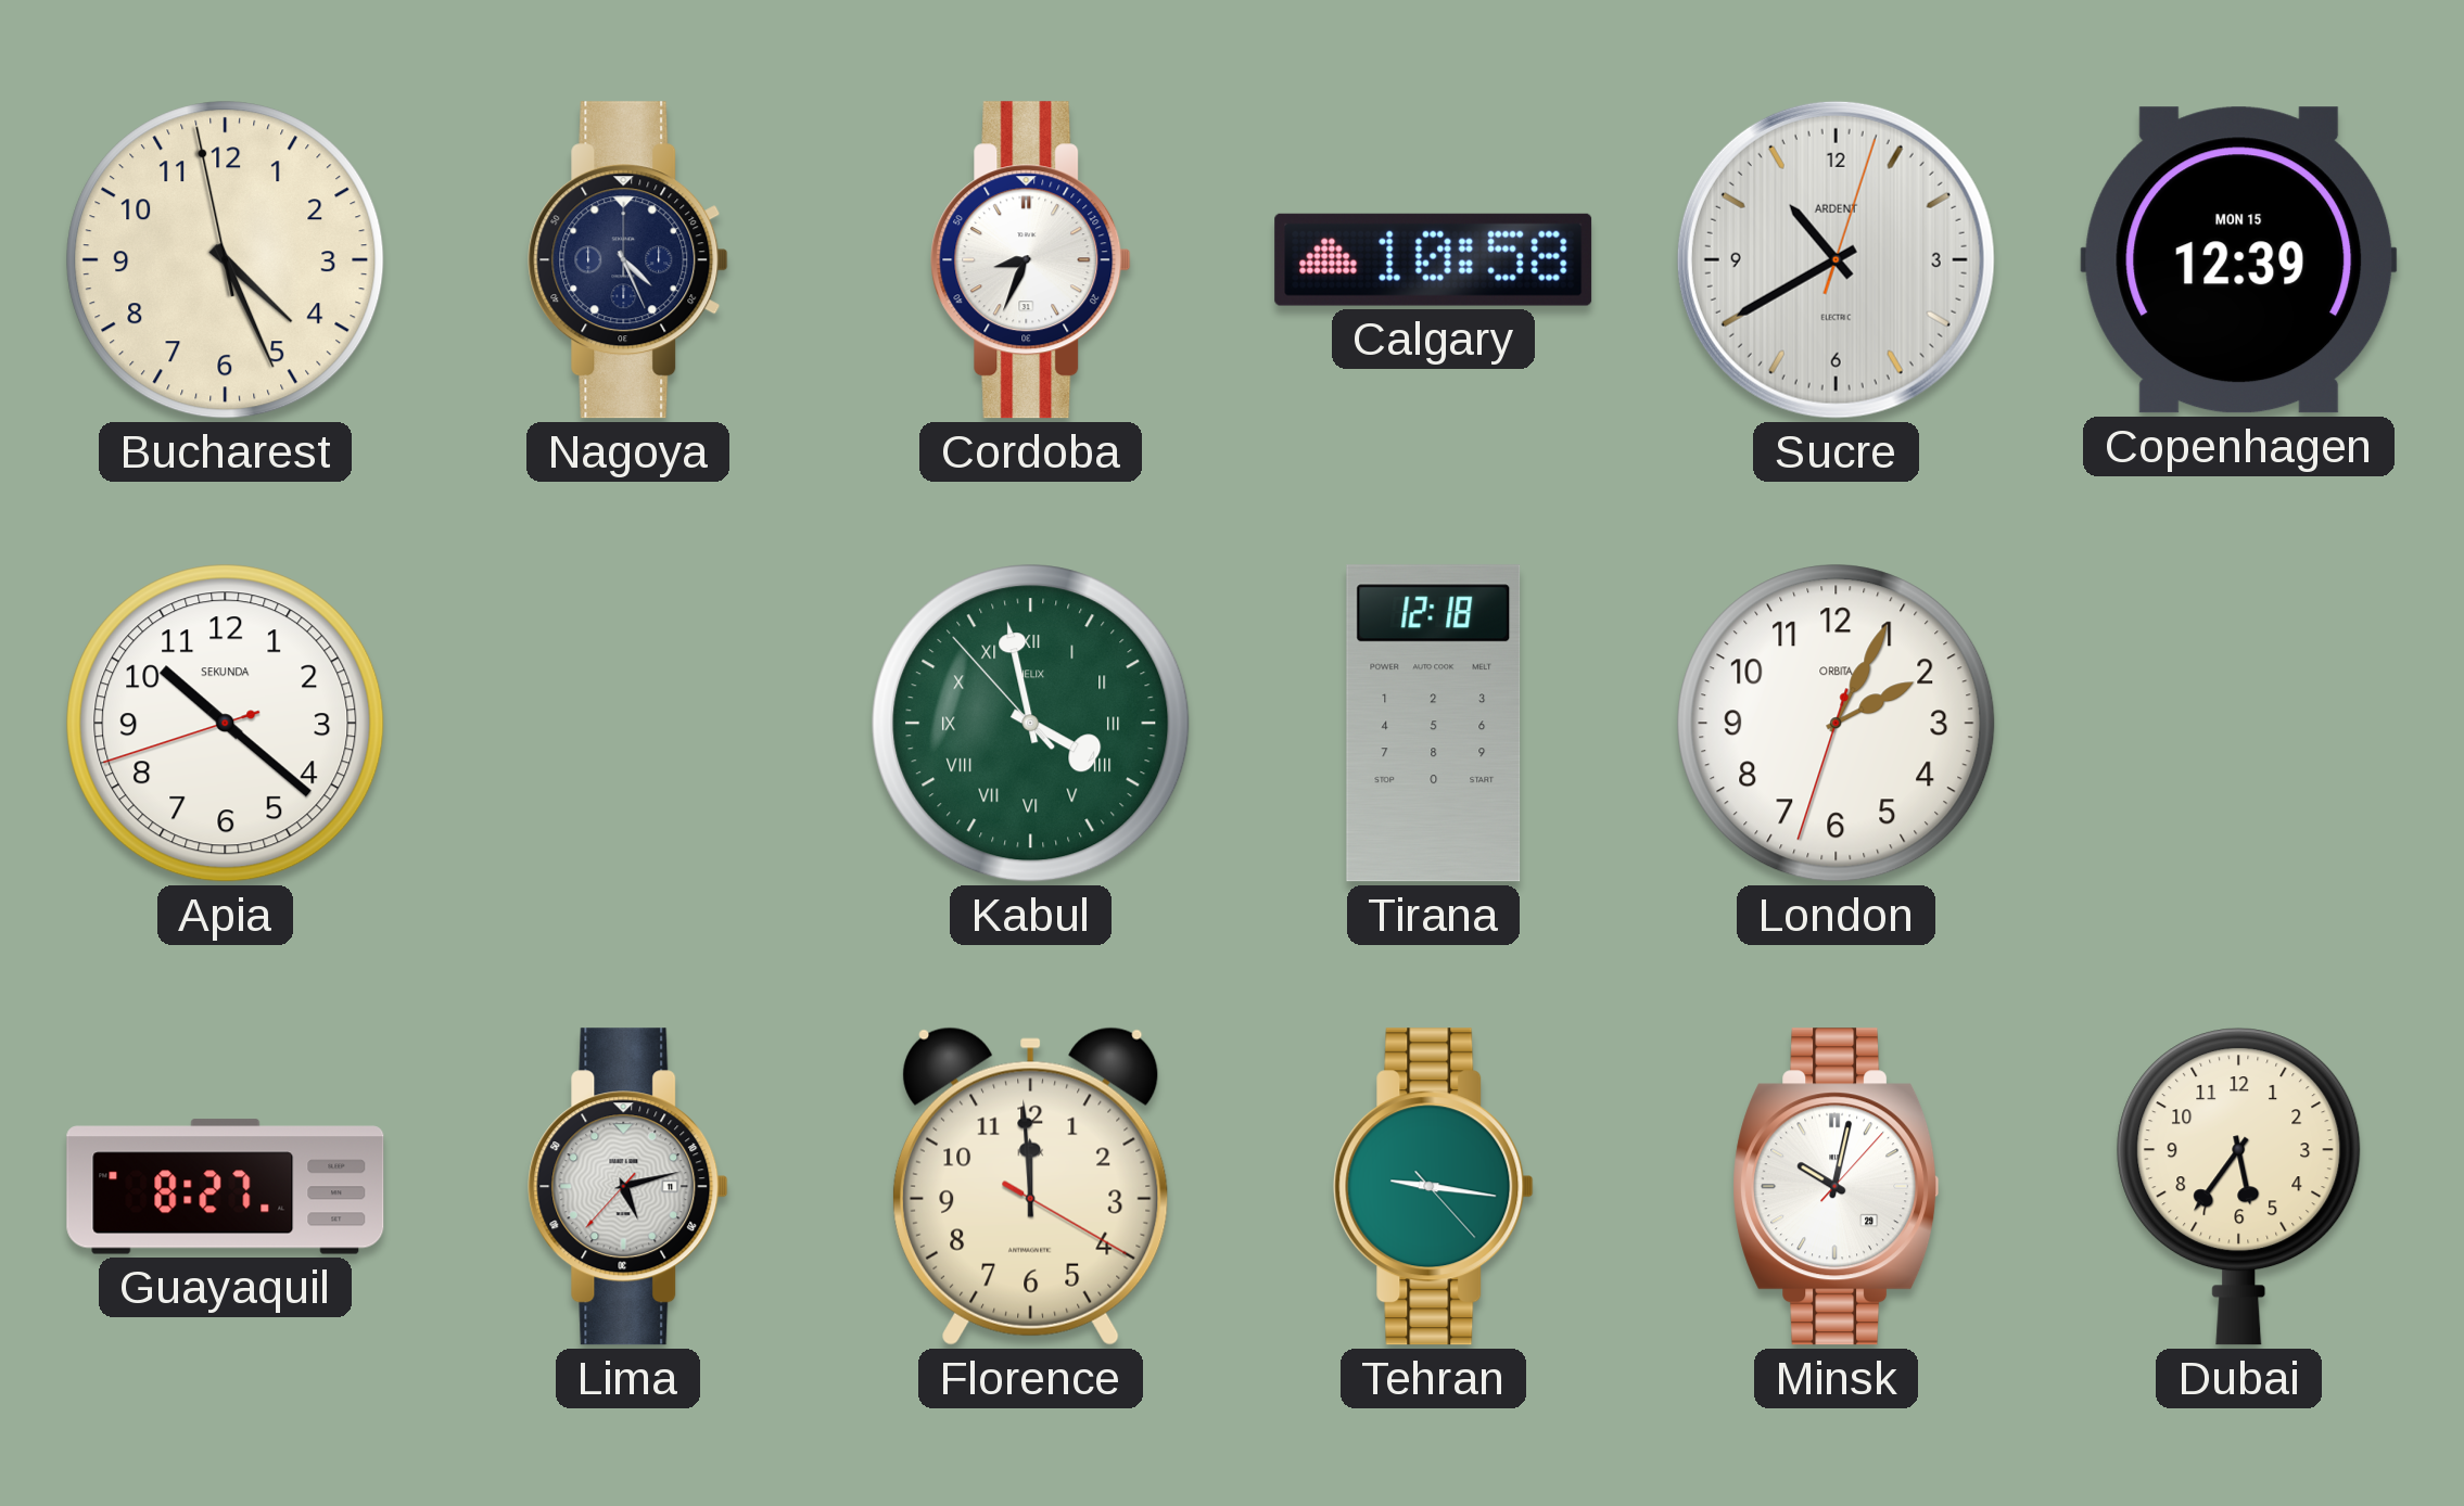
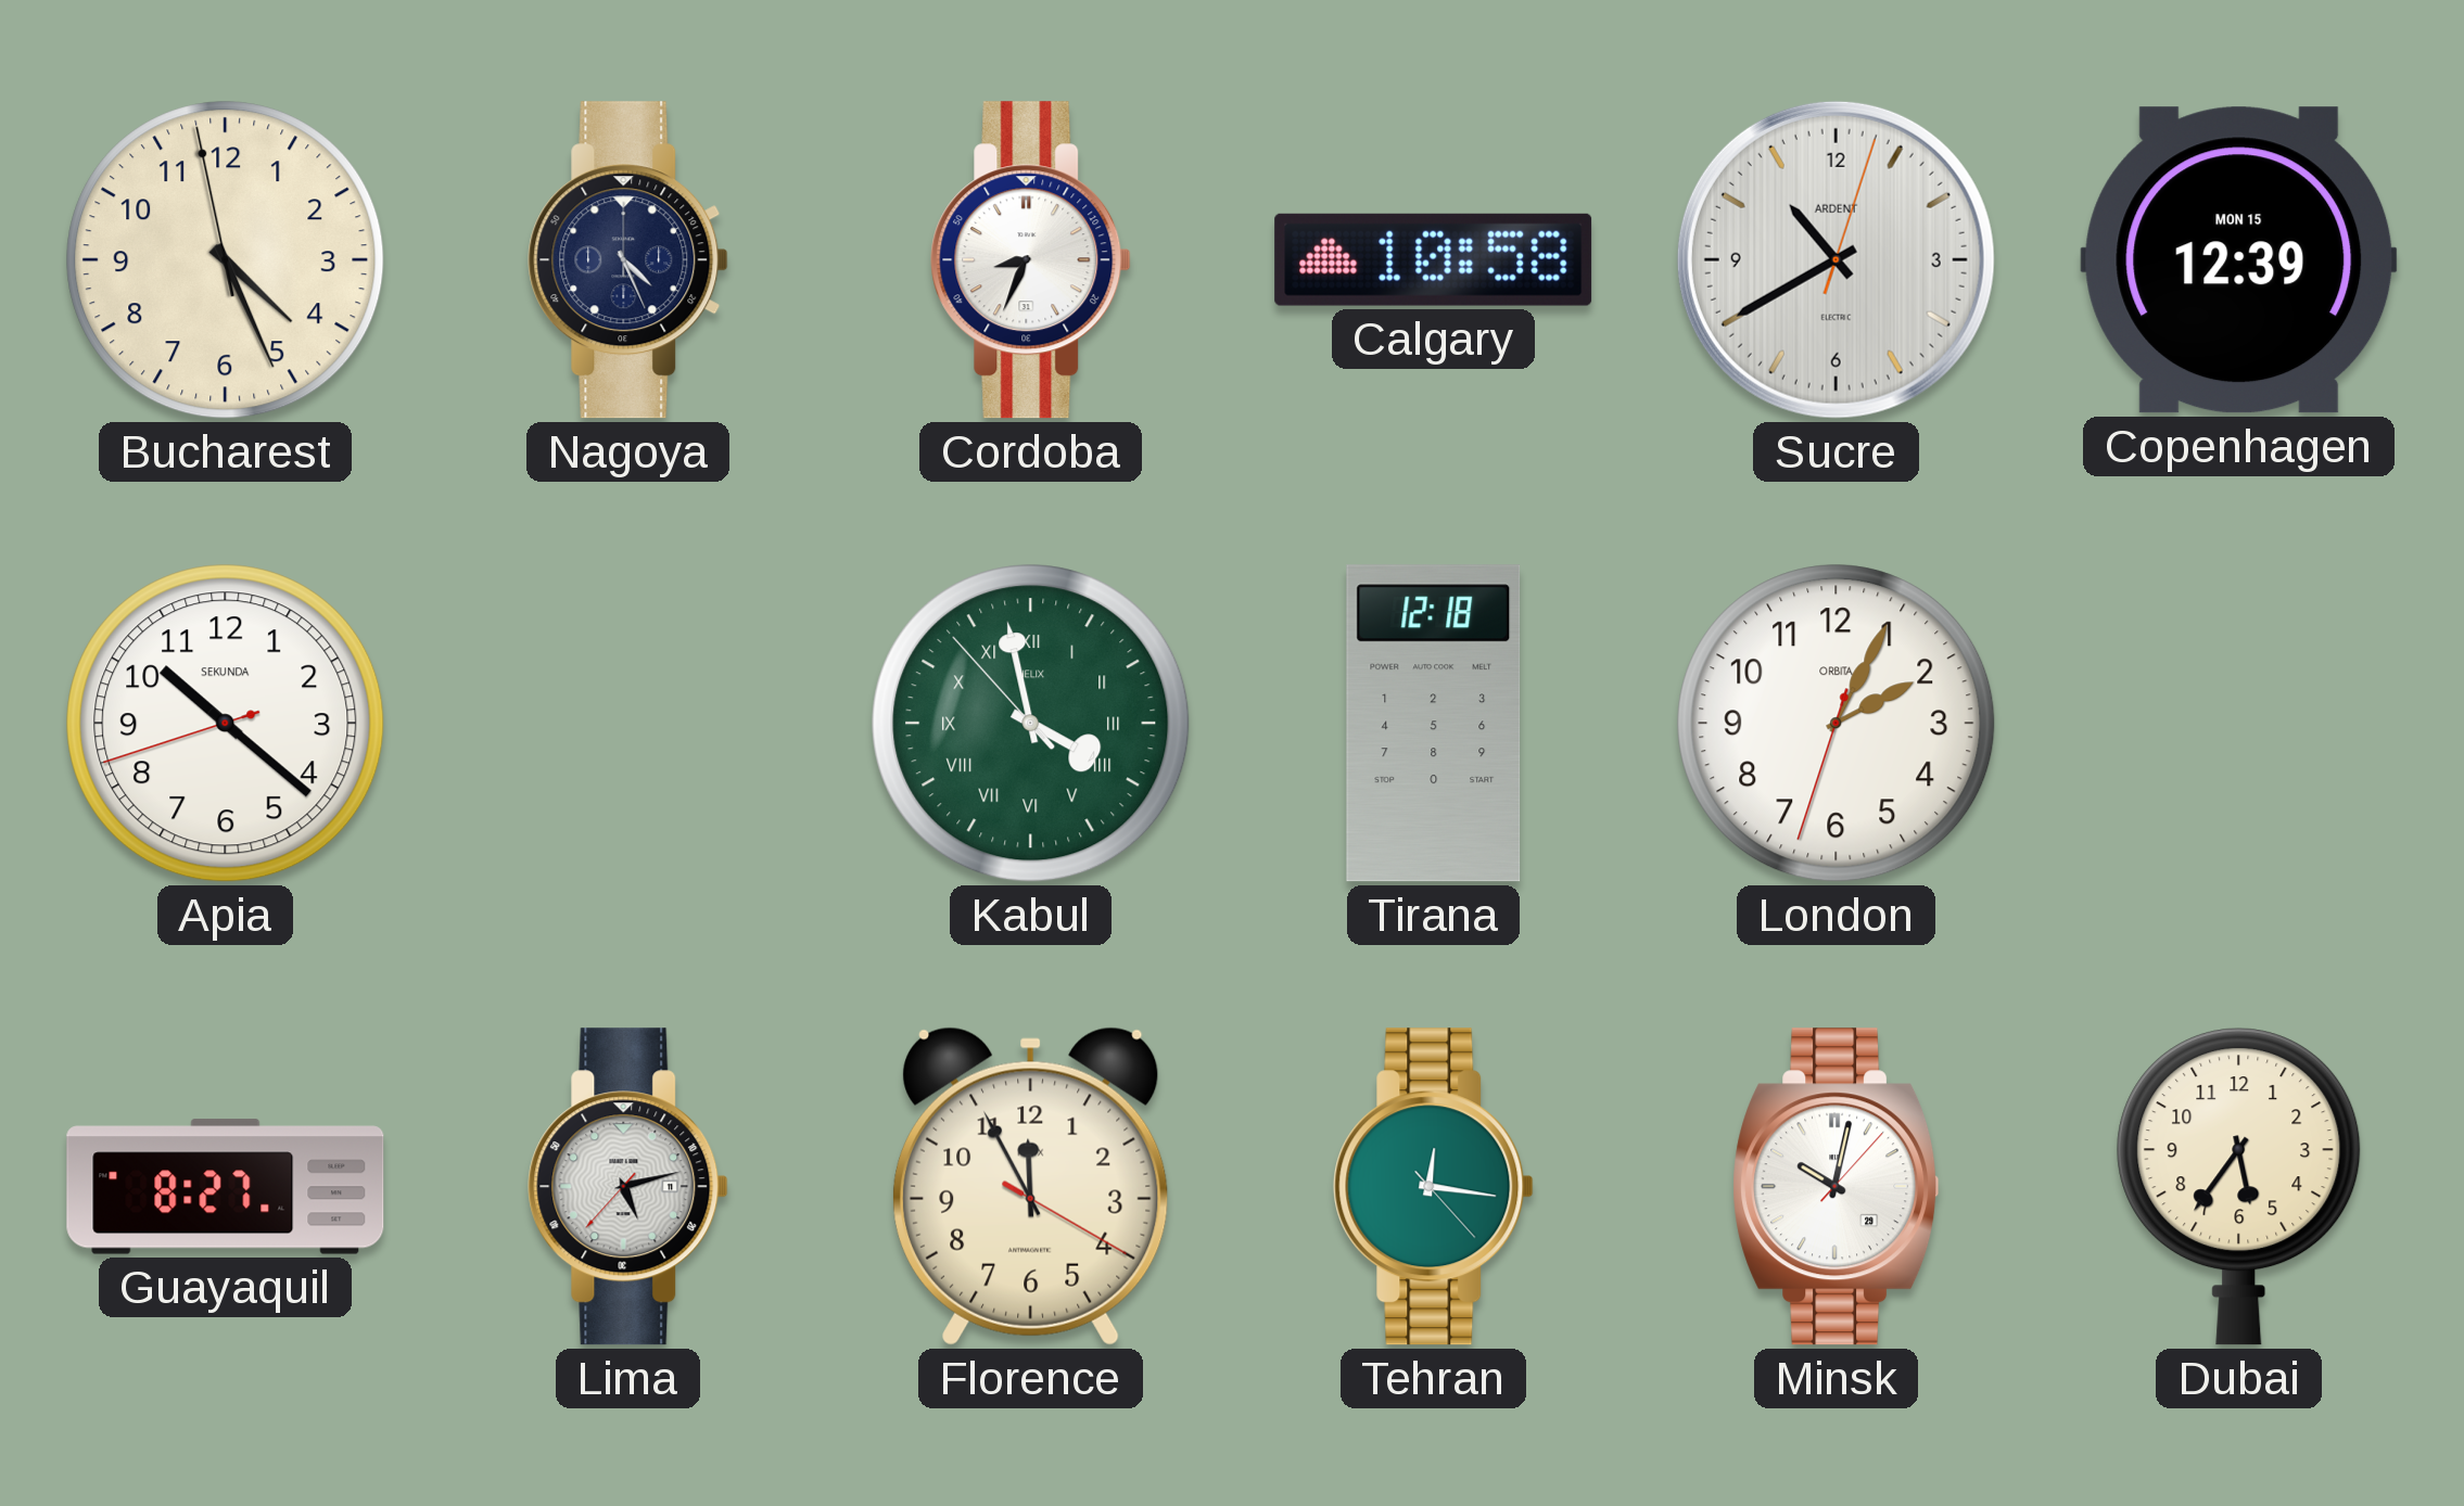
Florence: 11:59 -> 11:55 (1031, 1186)
Tehran: 9:16 -> 12:16 (1434, 1187)
